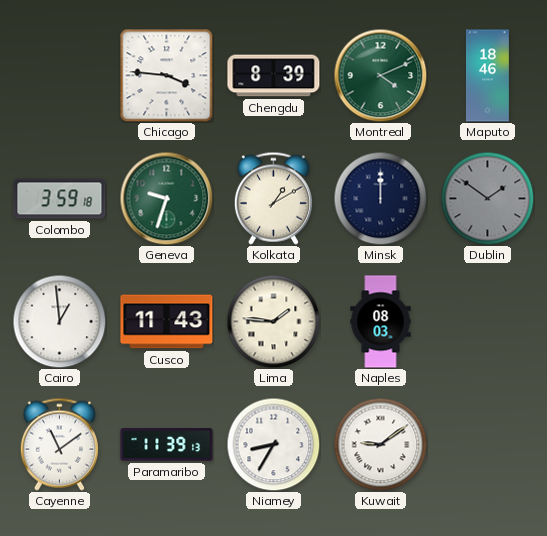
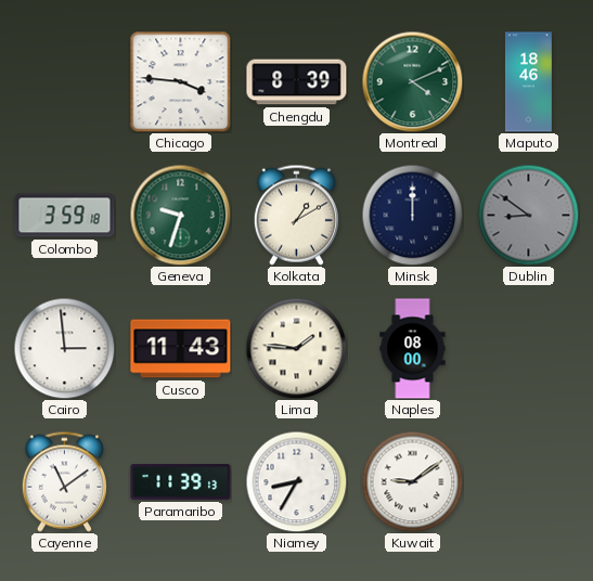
Dublin: 1:51 -> 8:51 (528, 215)
Cairo: 12:59 -> 2:59 (64, 348)
Naples: 08:03 -> 08:00 (413, 349)
